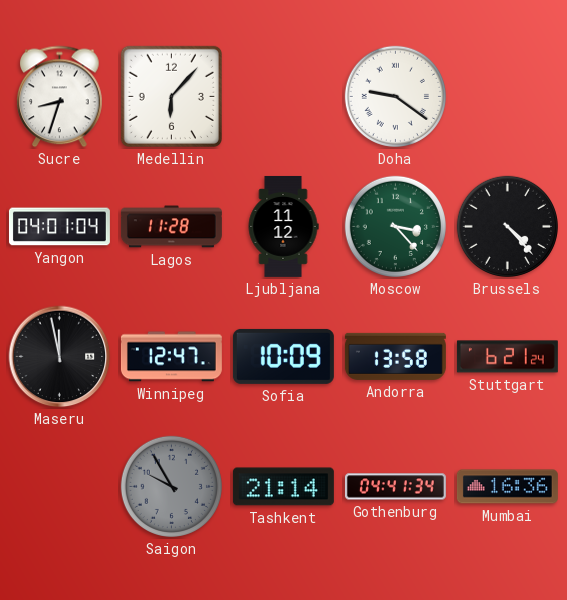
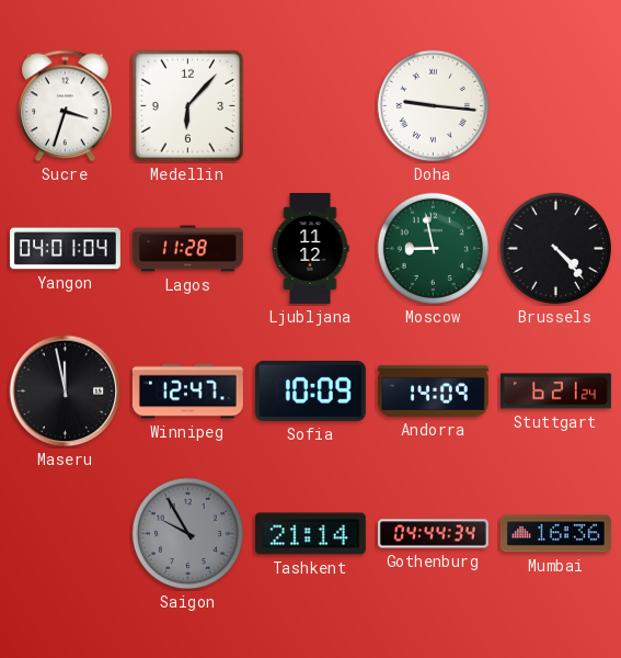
Sucre: 8:33 -> 3:33 (66, 106)
Doha: 9:21 -> 9:16 (433, 105)
Moscow: 3:23 -> 8:58 (433, 248)
Andorra: 13:58 -> 14:09 (433, 390)
Gothenburg: 04:41 -> 04:44 (433, 534)
